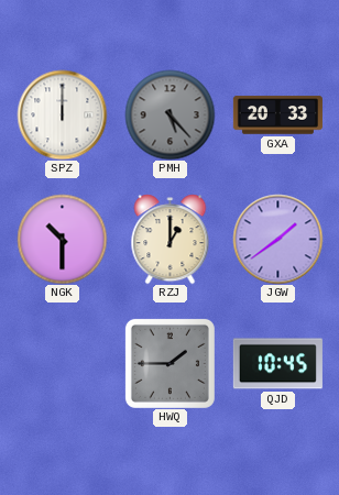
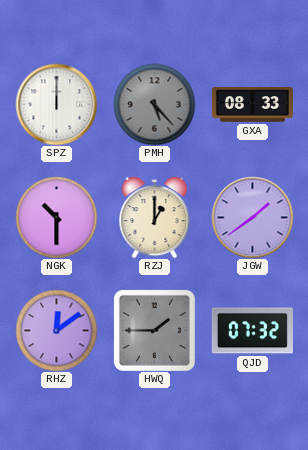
GXA: 20:33 -> 08:33 (252, 105)
RHZ: none -> 12:09 (56, 330)
QJD: 10:45 -> 07:32 (252, 331)
